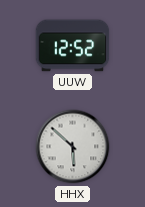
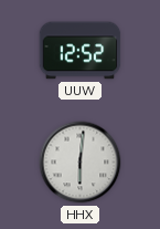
HHX: 5:52 -> 6:01 (81, 163)
